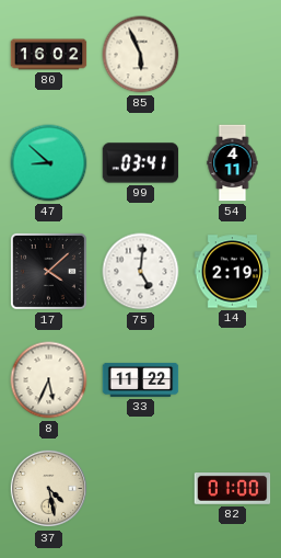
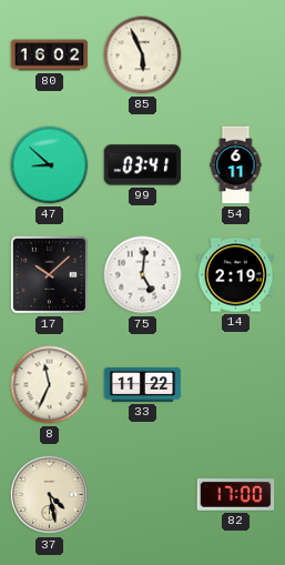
54: 4:11 -> 6:11 (236, 165)
17: 4:08 -> 10:08 (49, 274)
8: 5:34 -> 11:34 (50, 385)
82: 01:00 -> 17:00 (236, 495)
